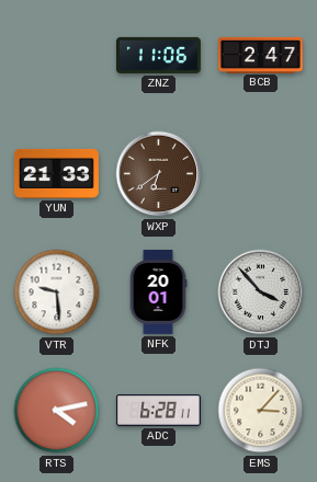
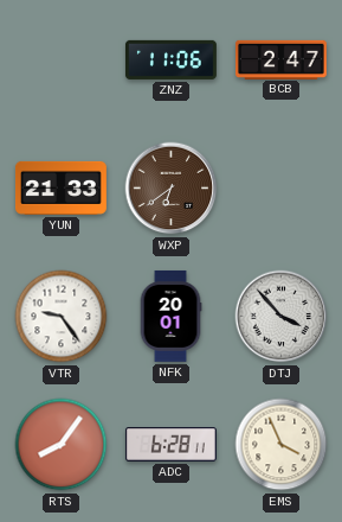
VTR: 9:29 -> 9:24 (62, 317)
RTS: 4:13 -> 8:06 (62, 445)
EMS: 3:07 -> 3:56 (282, 445)
